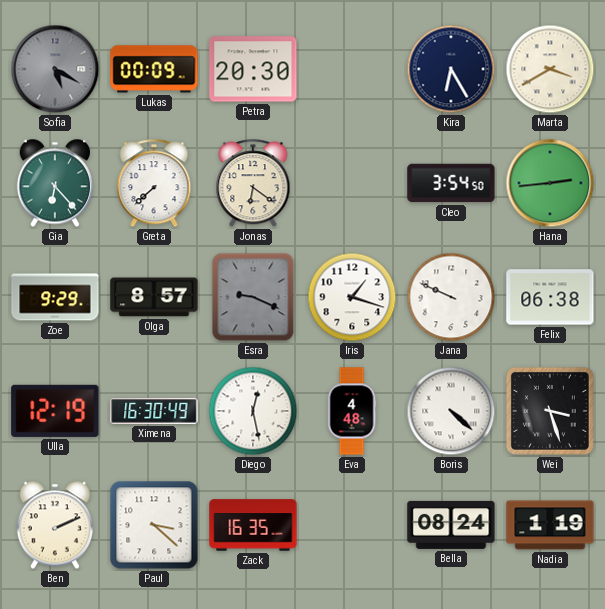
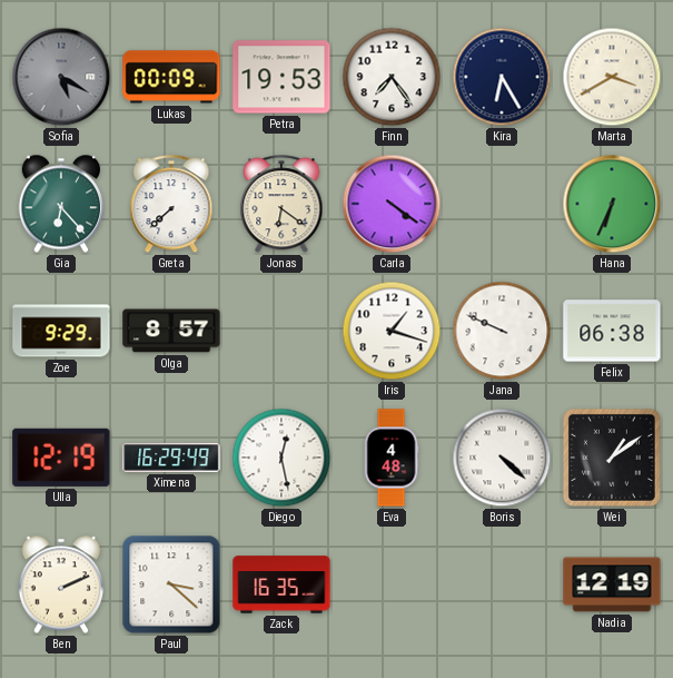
Petra: 20:30 -> 19:53 (281, 77)
Finn: none -> 7:24 (392, 77)
Carla: none -> 4:21 (392, 204)
Cleo: 3:54 -> none (451, 183)
Hana: 2:44 -> 6:34 (612, 204)
Esra: 9:19 -> none (253, 297)
Ximena: 16:30 -> 16:29 (171, 458)
Wei: 3:27 -> 1:09 (612, 458)
Bella: 08:24 -> none (451, 525)
Nadia: 1:19 -> 12:19 (612, 584)
